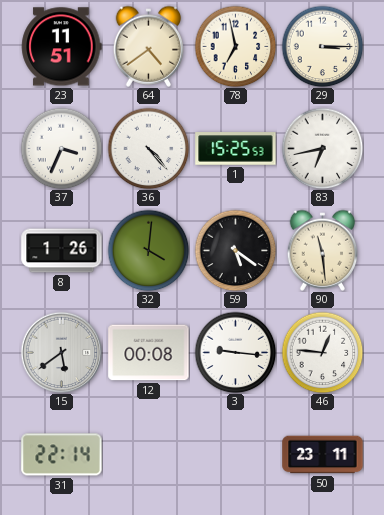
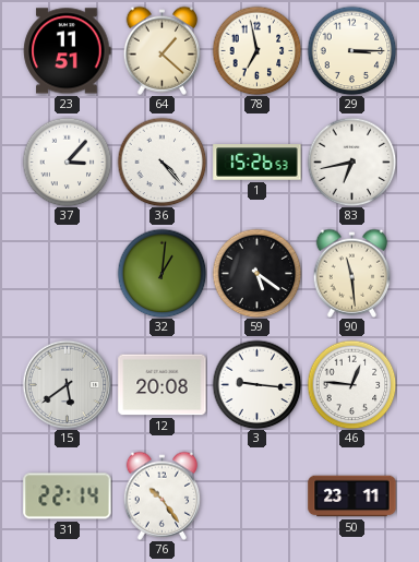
64: 4:39 -> 1:22 (163, 50)
37: 3:34 -> 3:07 (67, 162)
1: 15:25 -> 15:26 (258, 163)
8: 1:26 -> none (62, 251)
32: 4:01 -> 1:01 (161, 273)
12: 00:08 -> 20:08 (163, 385)
76: none -> 10:24 (163, 495)
